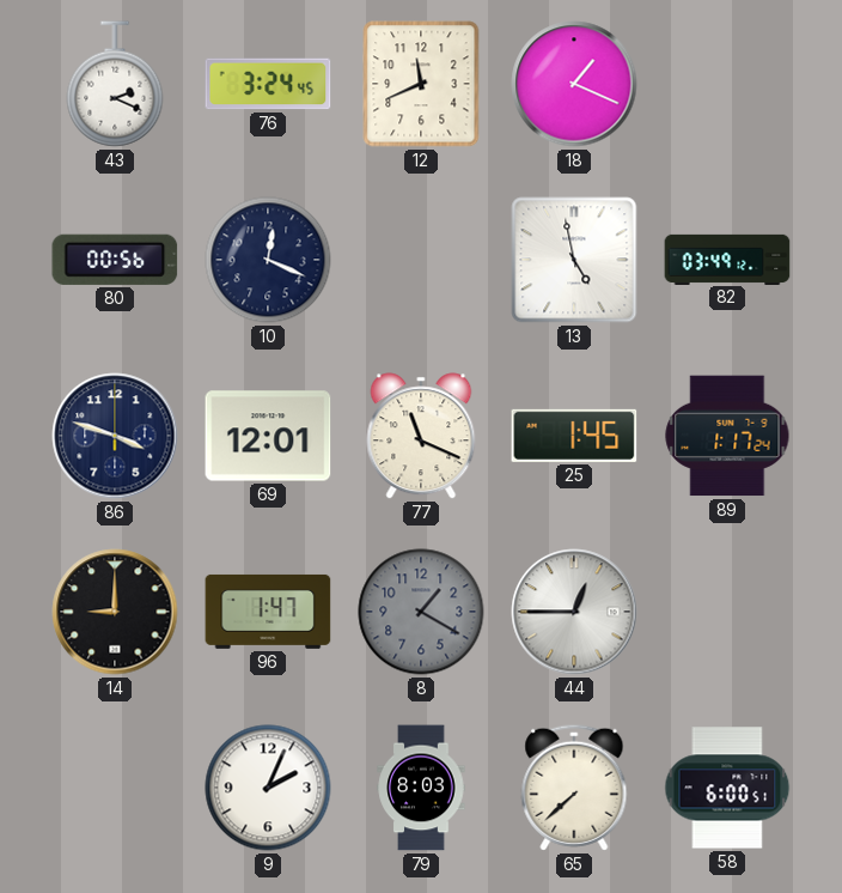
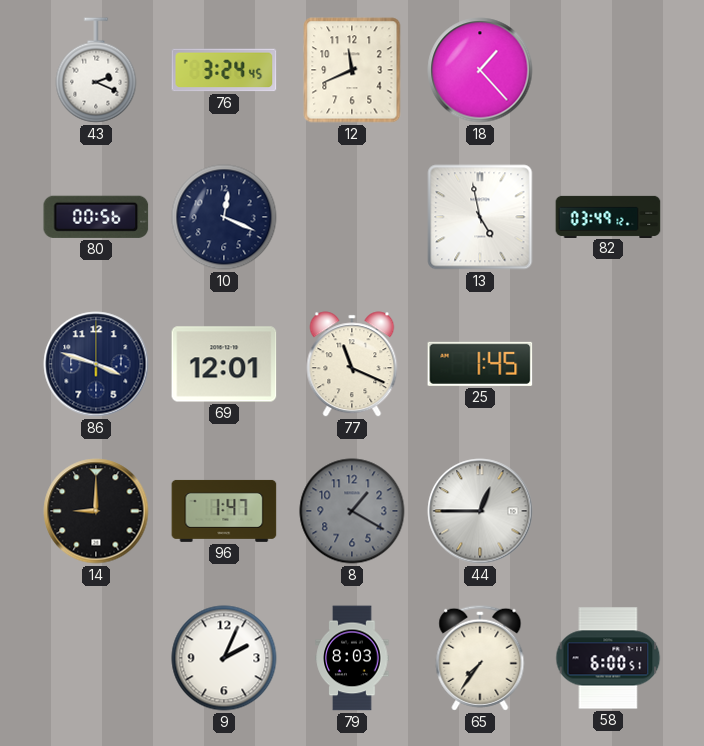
18: 1:19 -> 1:23 (480, 70)
89: 1:17 -> none (727, 436)
65: 7:38 -> 7:36 (480, 658)
